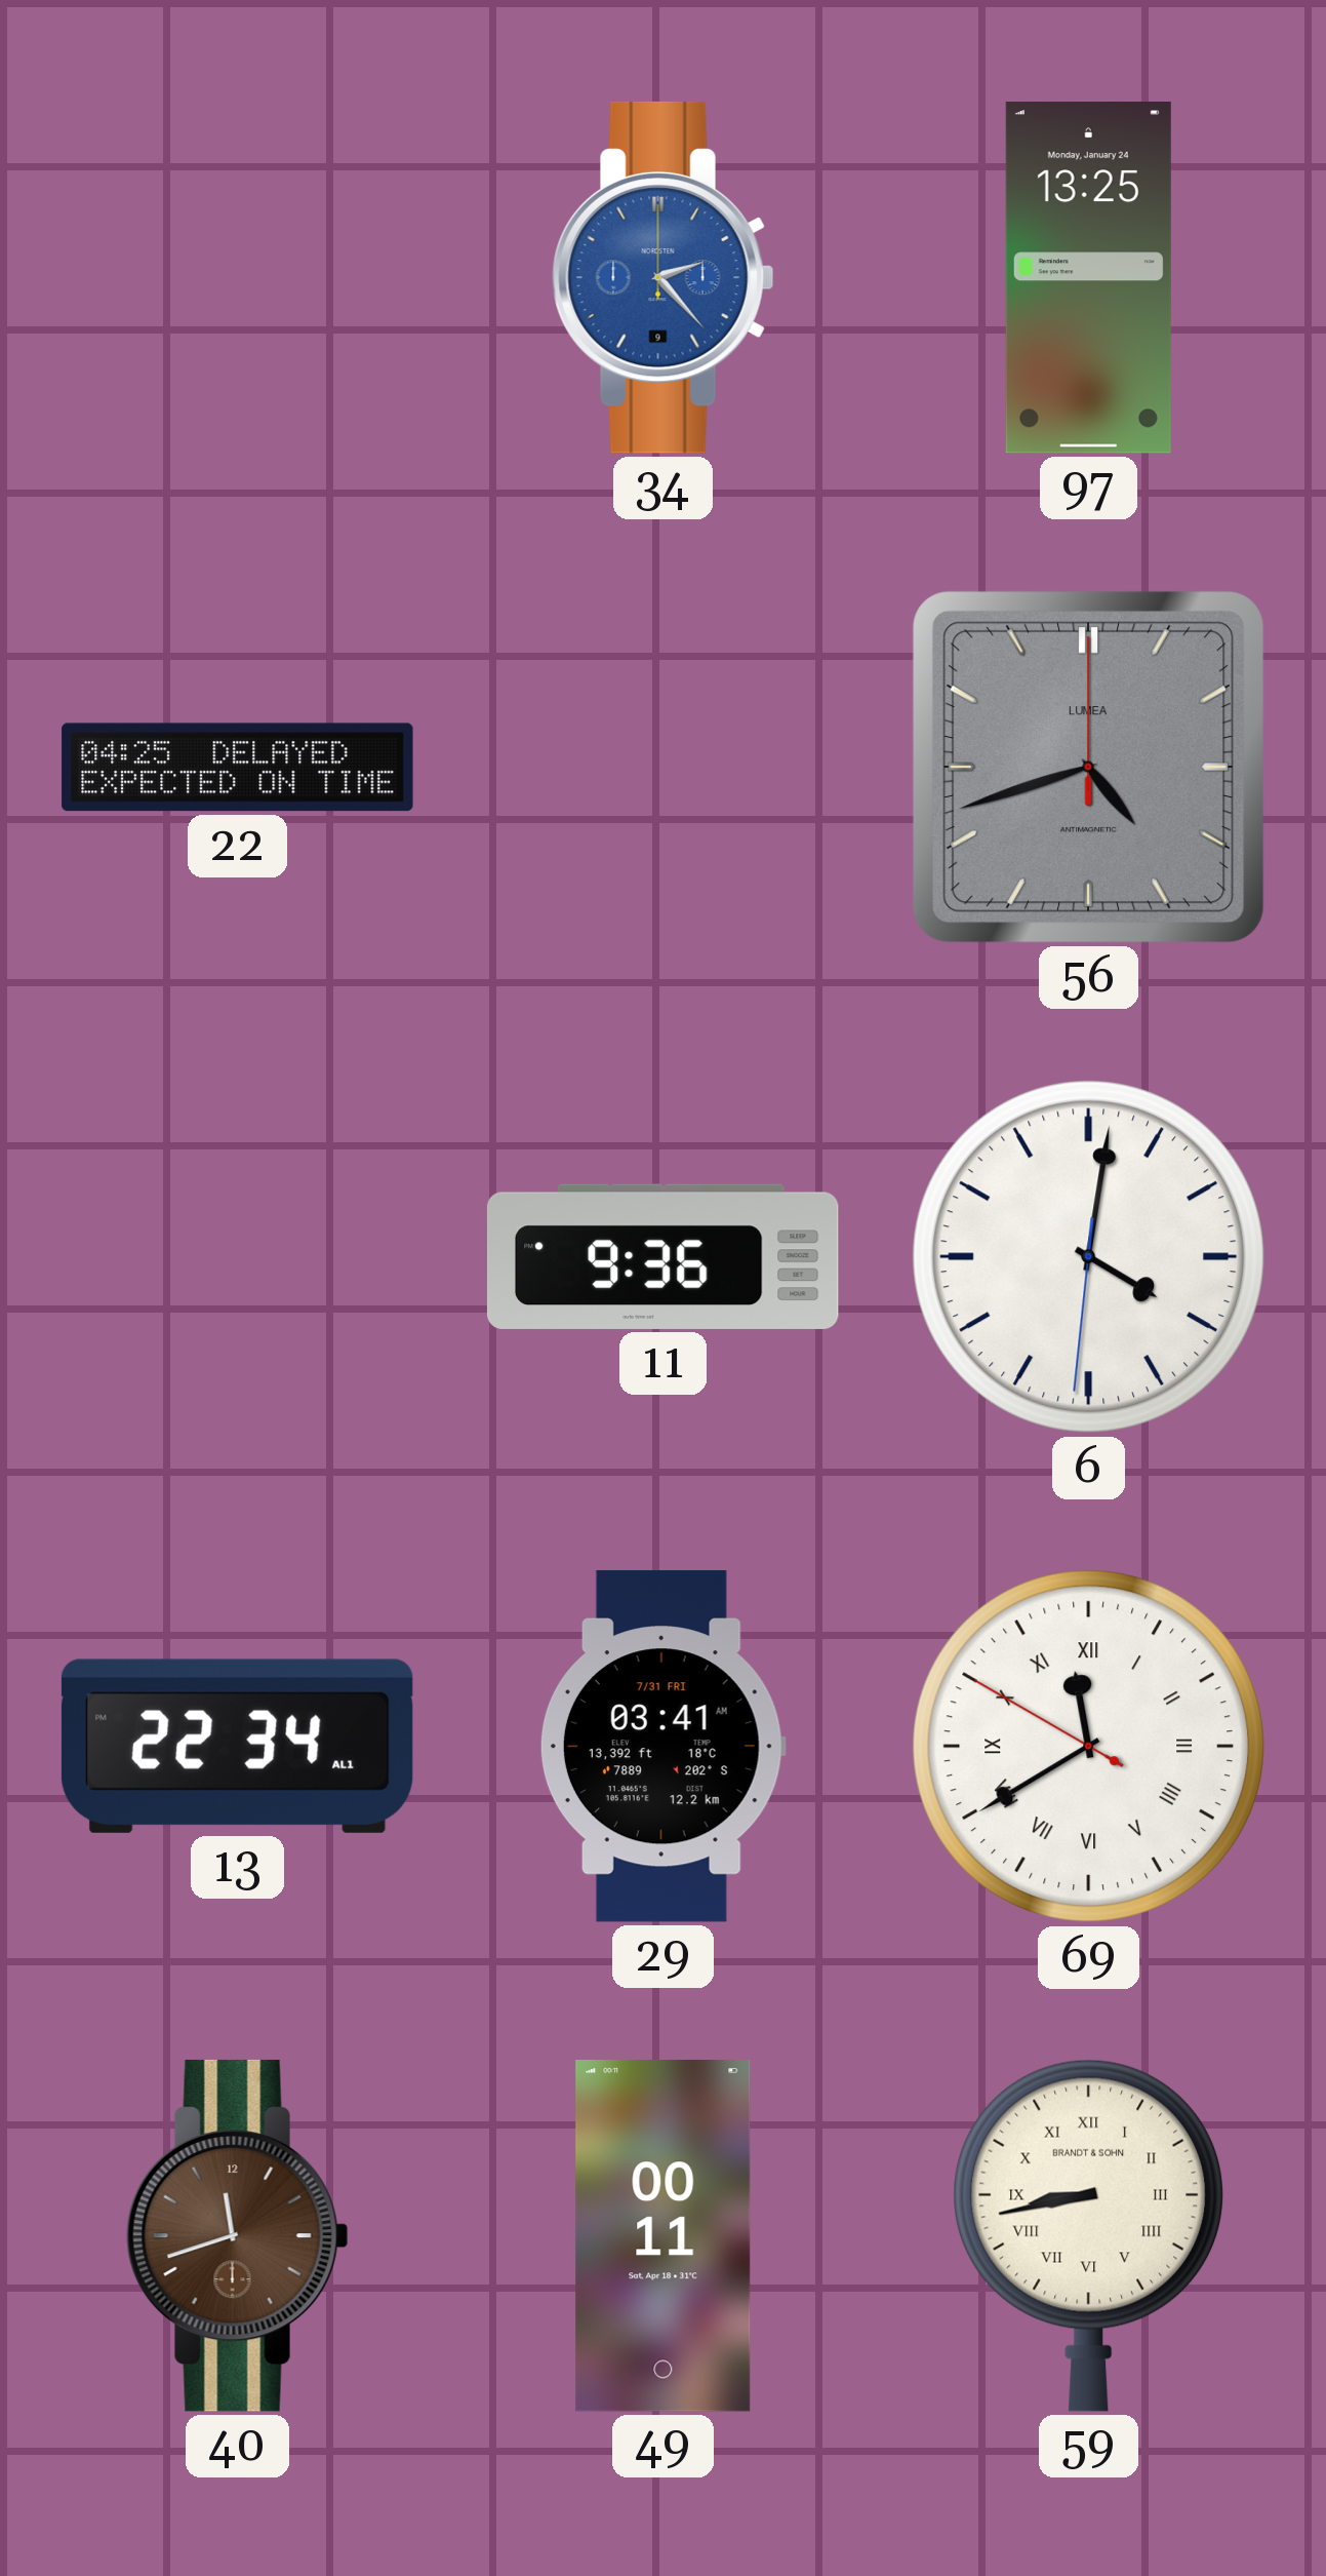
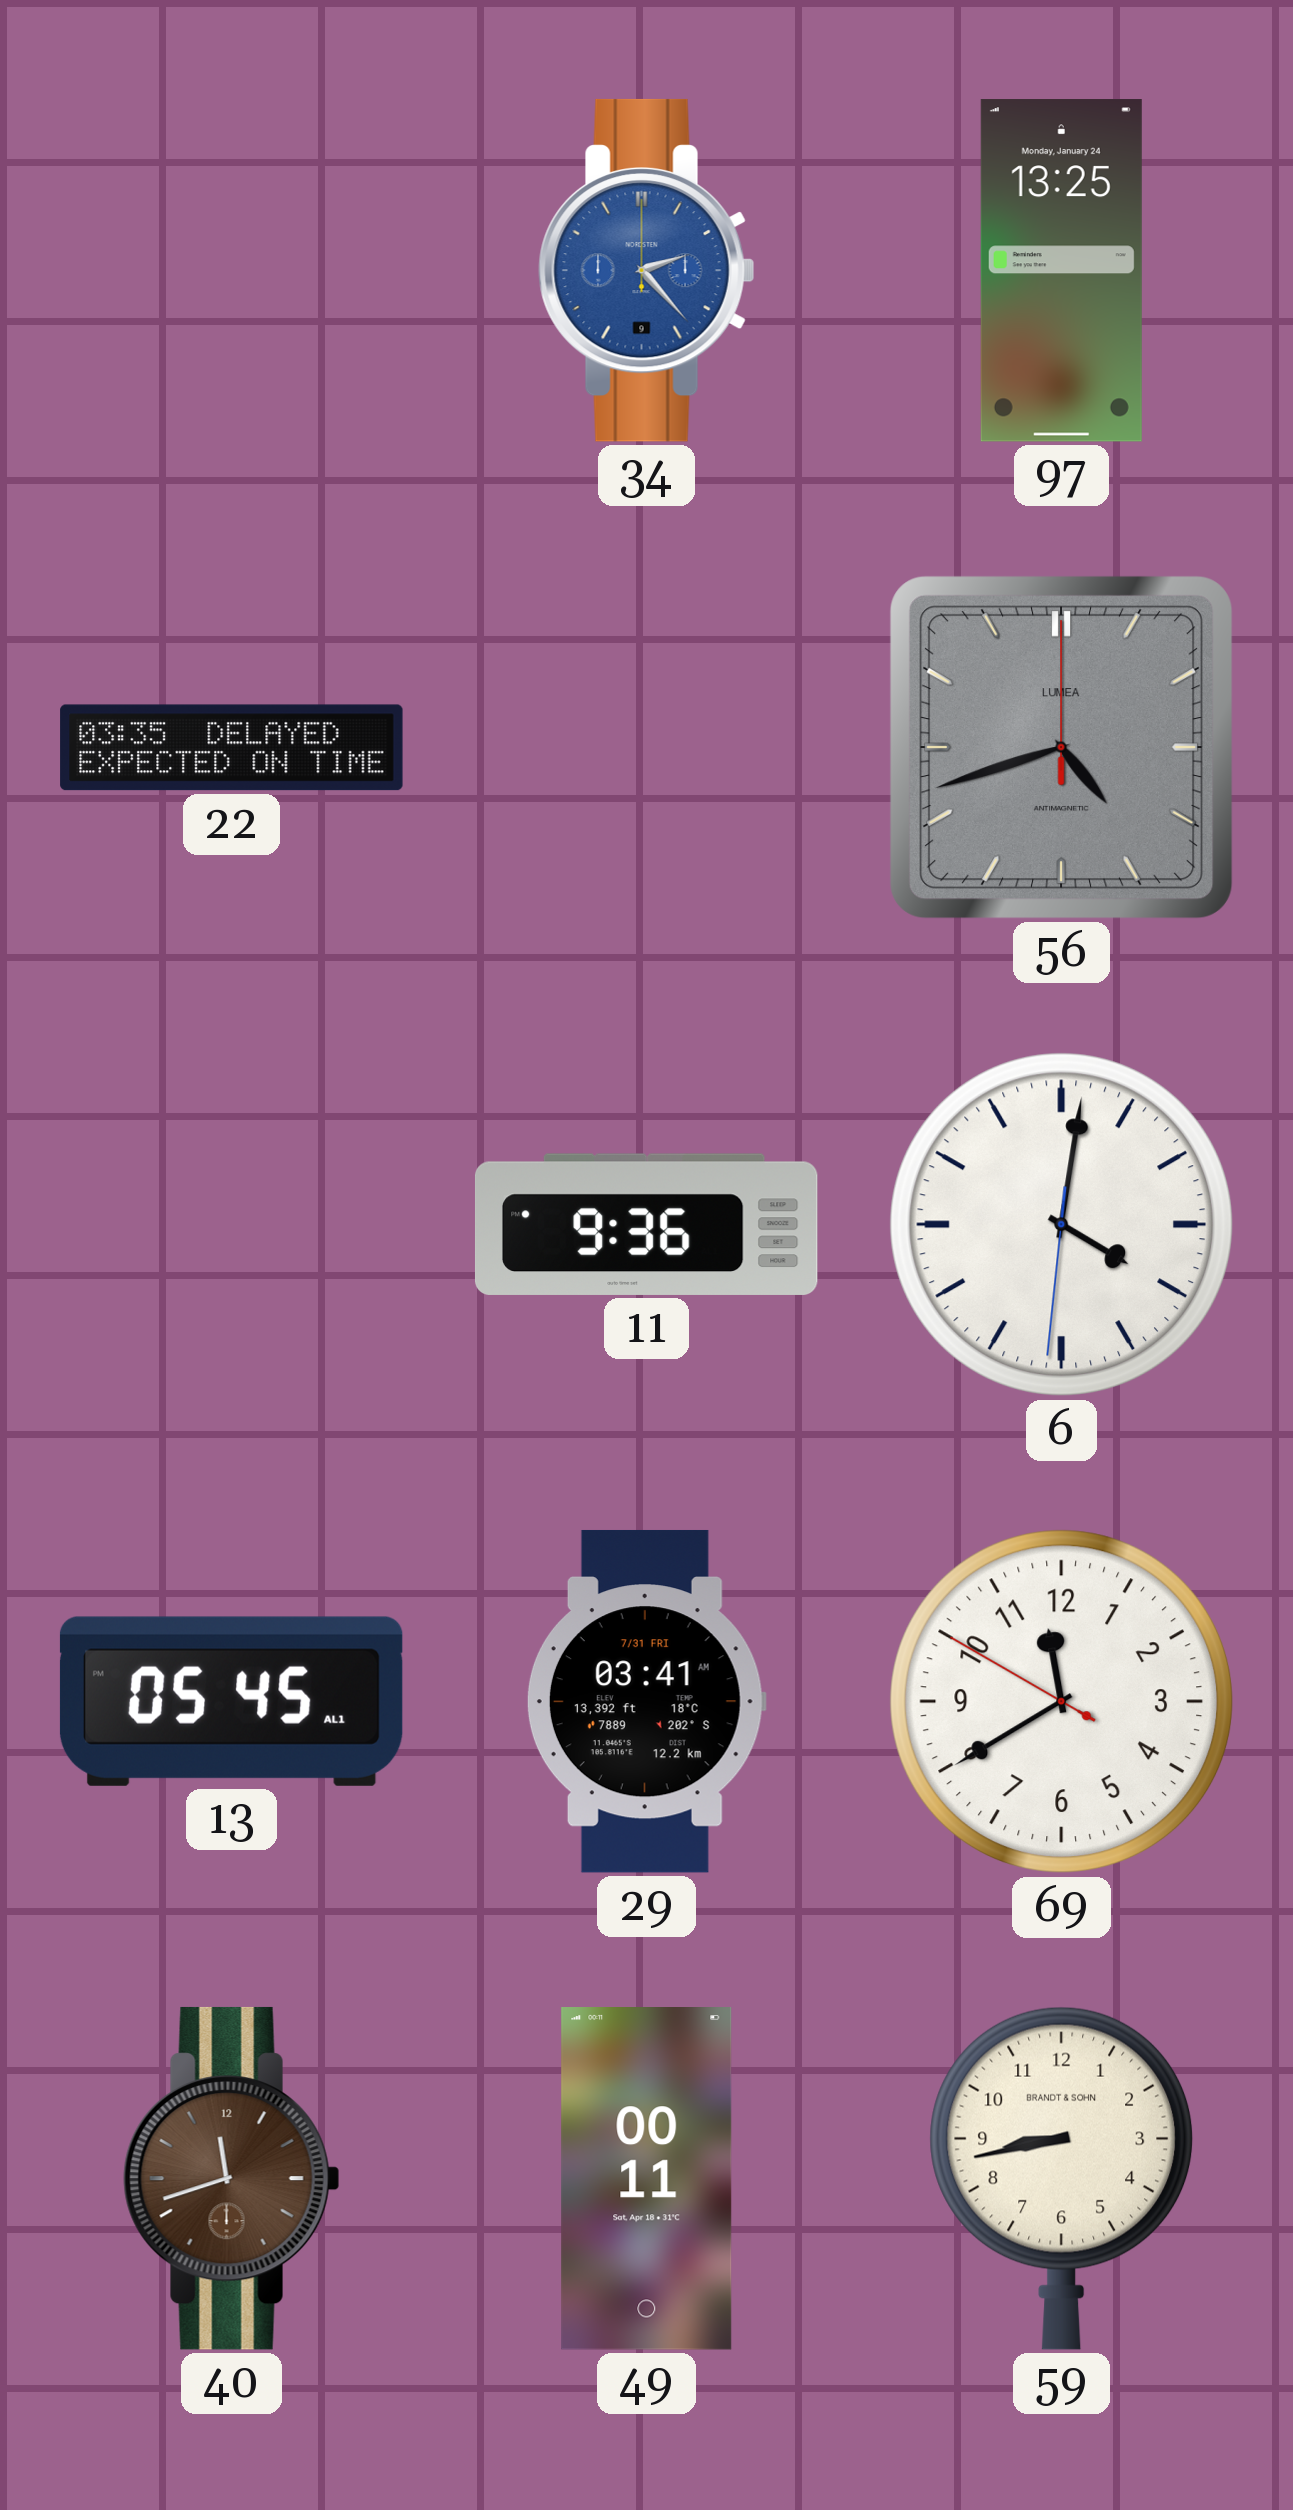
22: 04:25 -> 03:35 (232, 748)
13: 22:34 -> 05:45 (231, 1701)
69 numerals: Roman -> Arabic (1062, 1702)
59 numerals: Roman -> Arabic (1062, 2178)
